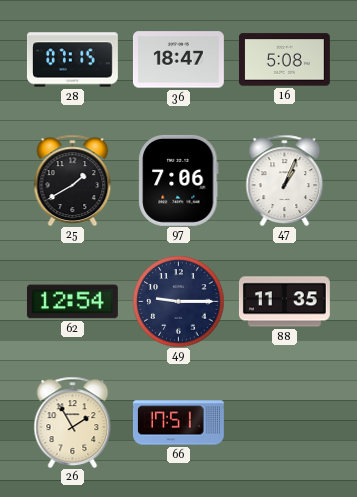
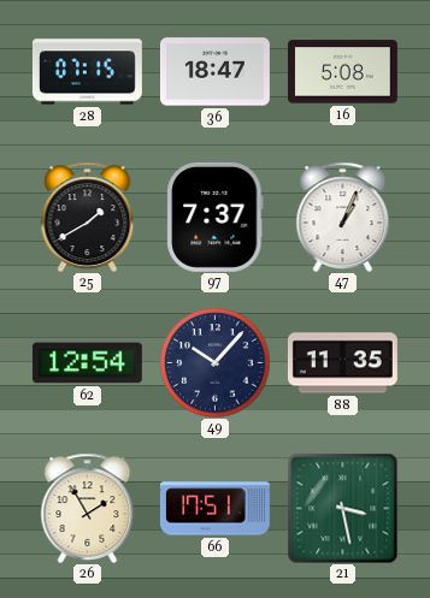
97: 7:06 -> 7:37 (216, 217)
49: 9:15 -> 10:07 (214, 362)
21: none -> 3:28 (342, 508)
